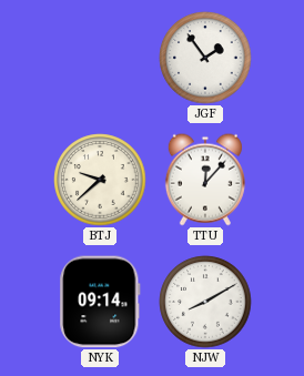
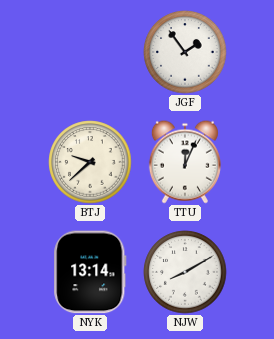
TTU: 12:07 -> 12:04 (185, 162)
NYK: 09:14 -> 13:14 (90, 272)
